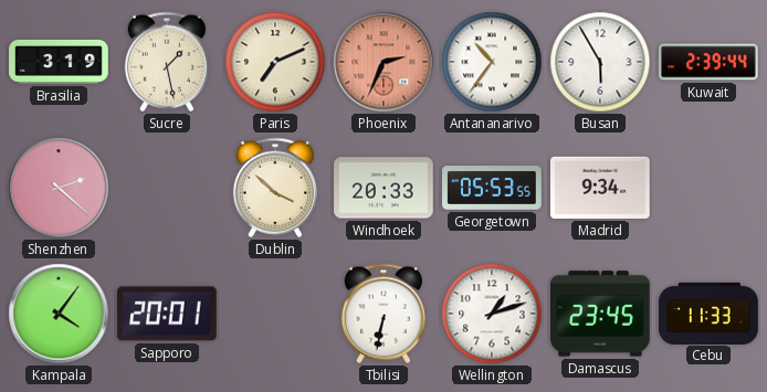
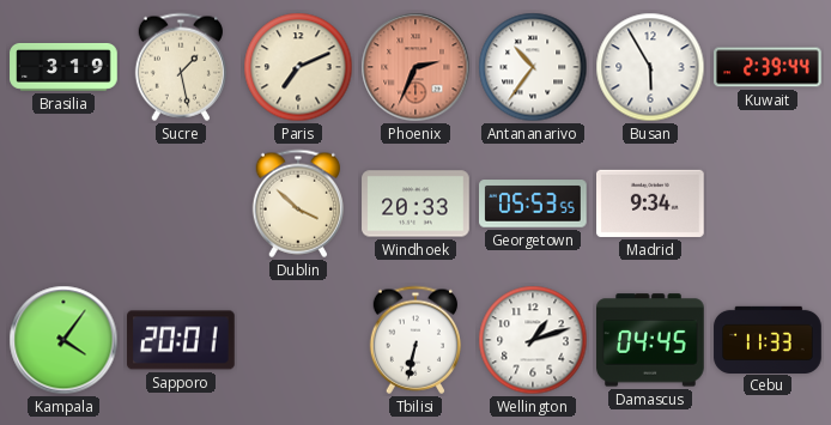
Shenzhen: 2:22 -> none (59, 188)
Damascus: 23:45 -> 04:45 (651, 340)
